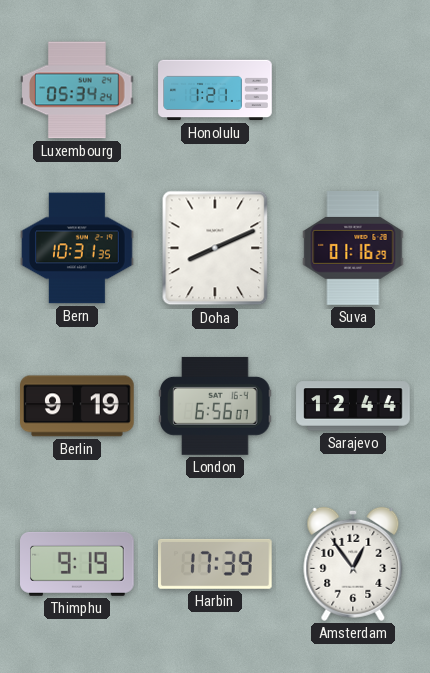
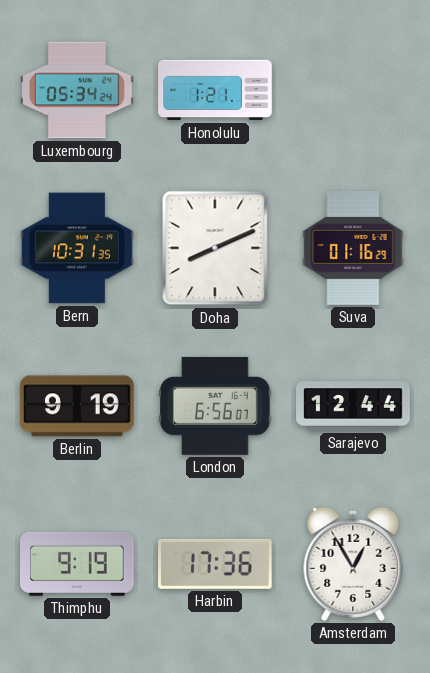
Harbin: 17:39 -> 17:36 (215, 564)
Amsterdam: 12:54 -> 12:55 (353, 564)
